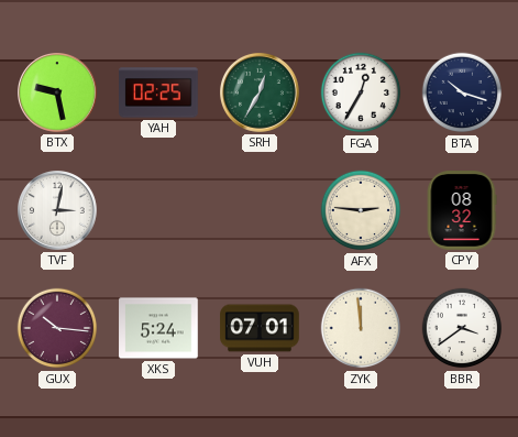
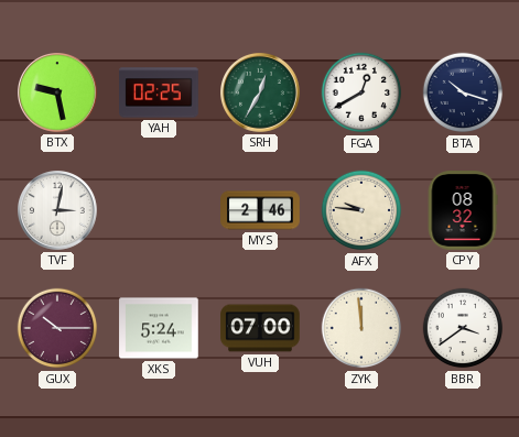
FGA: 12:35 -> 12:40 (361, 92)
MYS: none -> 2:46 (260, 210)
AFX: 2:46 -> 9:46 (361, 210)
GUX: 10:16 -> 10:15 (57, 328)
VUH: 07:01 -> 07:00 (260, 328)
